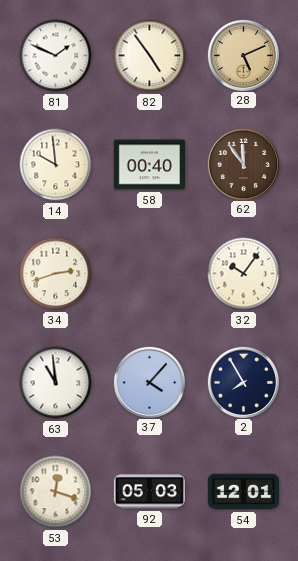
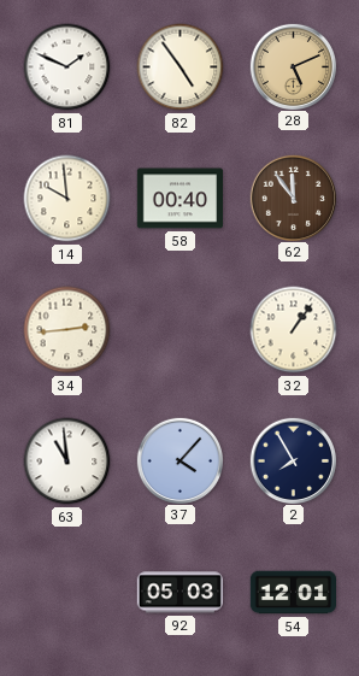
34: 2:42 -> 2:44 (67, 330)
32: 10:06 -> 1:06 (294, 330)
53: 12:18 -> none (56, 492)
